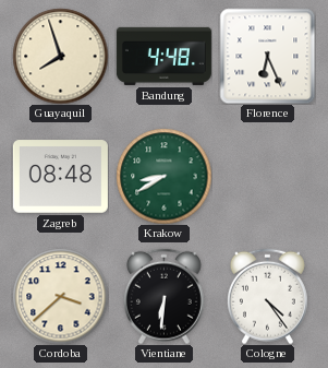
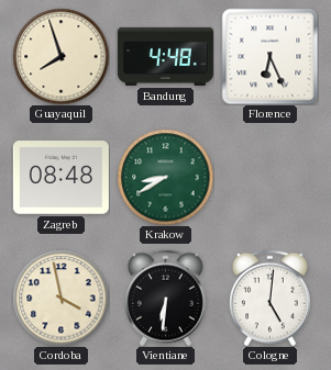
Cordoba: 3:38 -> 3:58 (60, 298)
Cologne: 4:24 -> 5:01 (269, 298)
